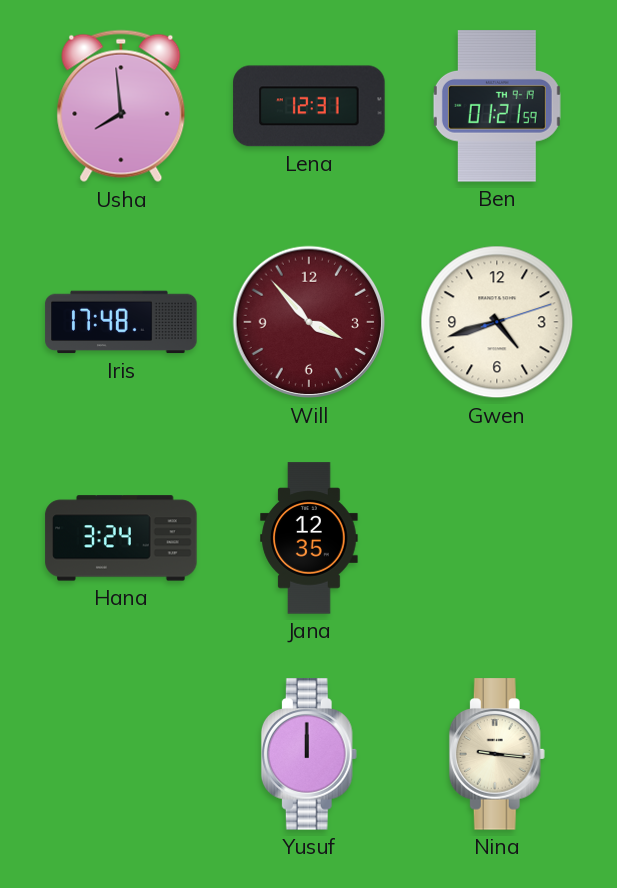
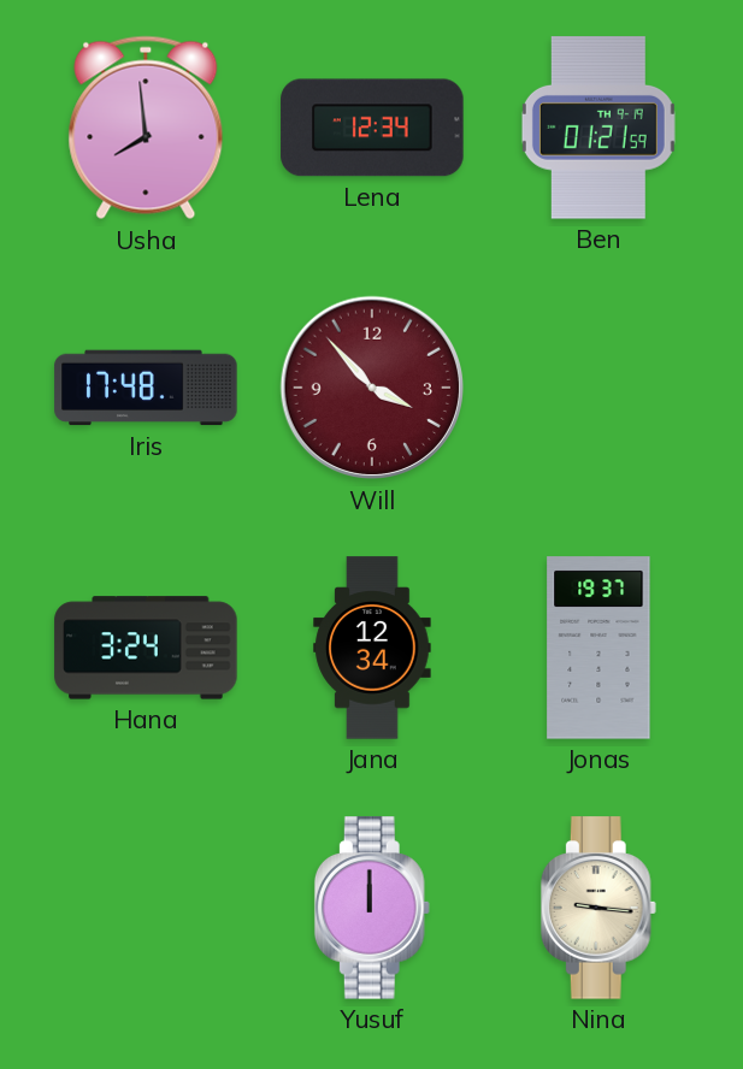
Lena: 12:31 -> 12:34 (372, 128)
Gwen: 4:42 -> none (497, 322)
Jana: 12:35 -> 12:34 (372, 648)
Jonas: none -> 19:37 (598, 648)
